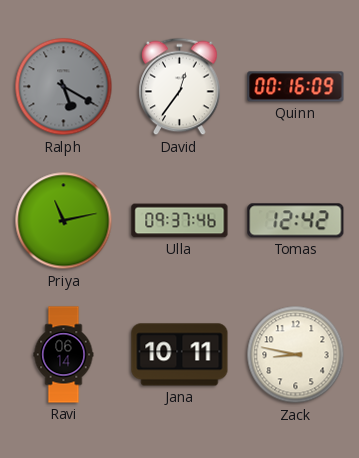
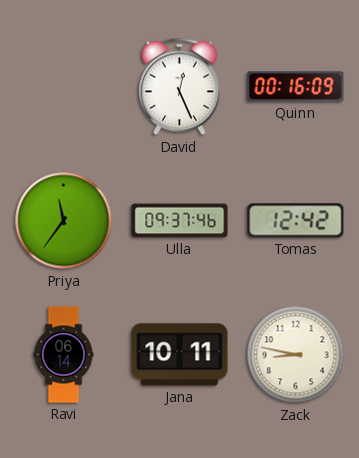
Ralph: 5:20 -> none (64, 87)
David: 12:36 -> 12:26 (180, 87)
Priya: 11:13 -> 11:36 (64, 221)
